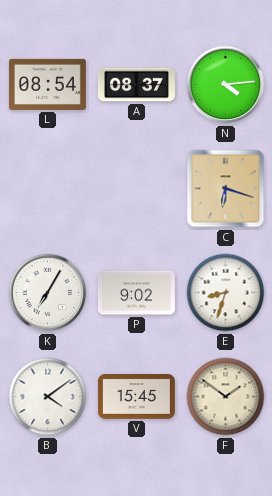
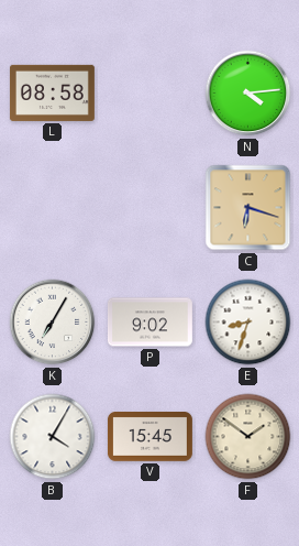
L: 08:54 -> 08:58 (52, 92)
A: 08:37 -> none (136, 85)
B: 4:09 -> 4:05 (53, 437)
